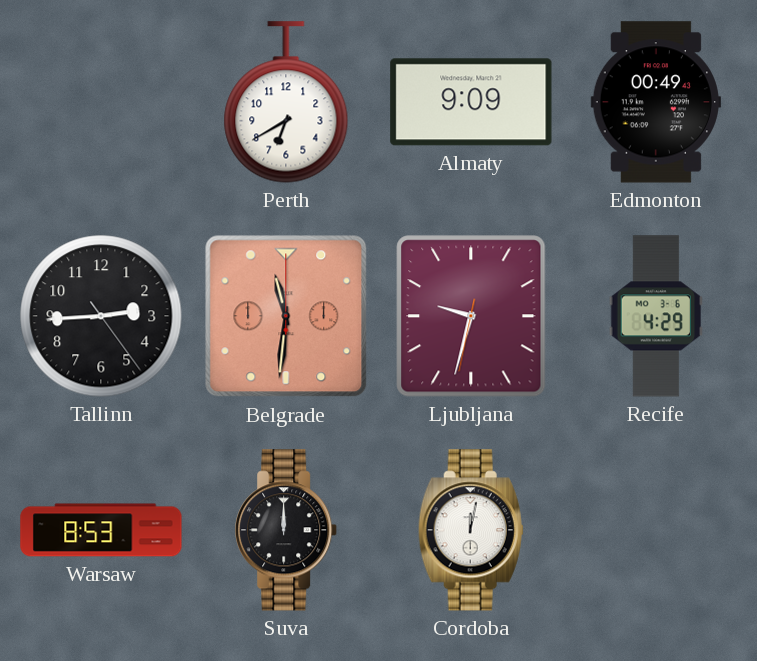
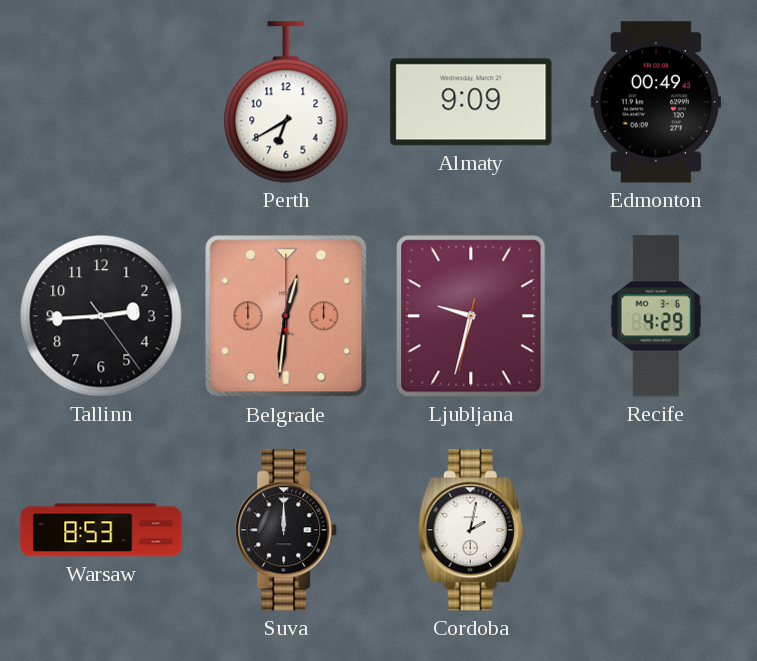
Belgrade: 11:31 -> 12:31 (286, 316)
Cordoba: 12:02 -> 2:02 (471, 530)
